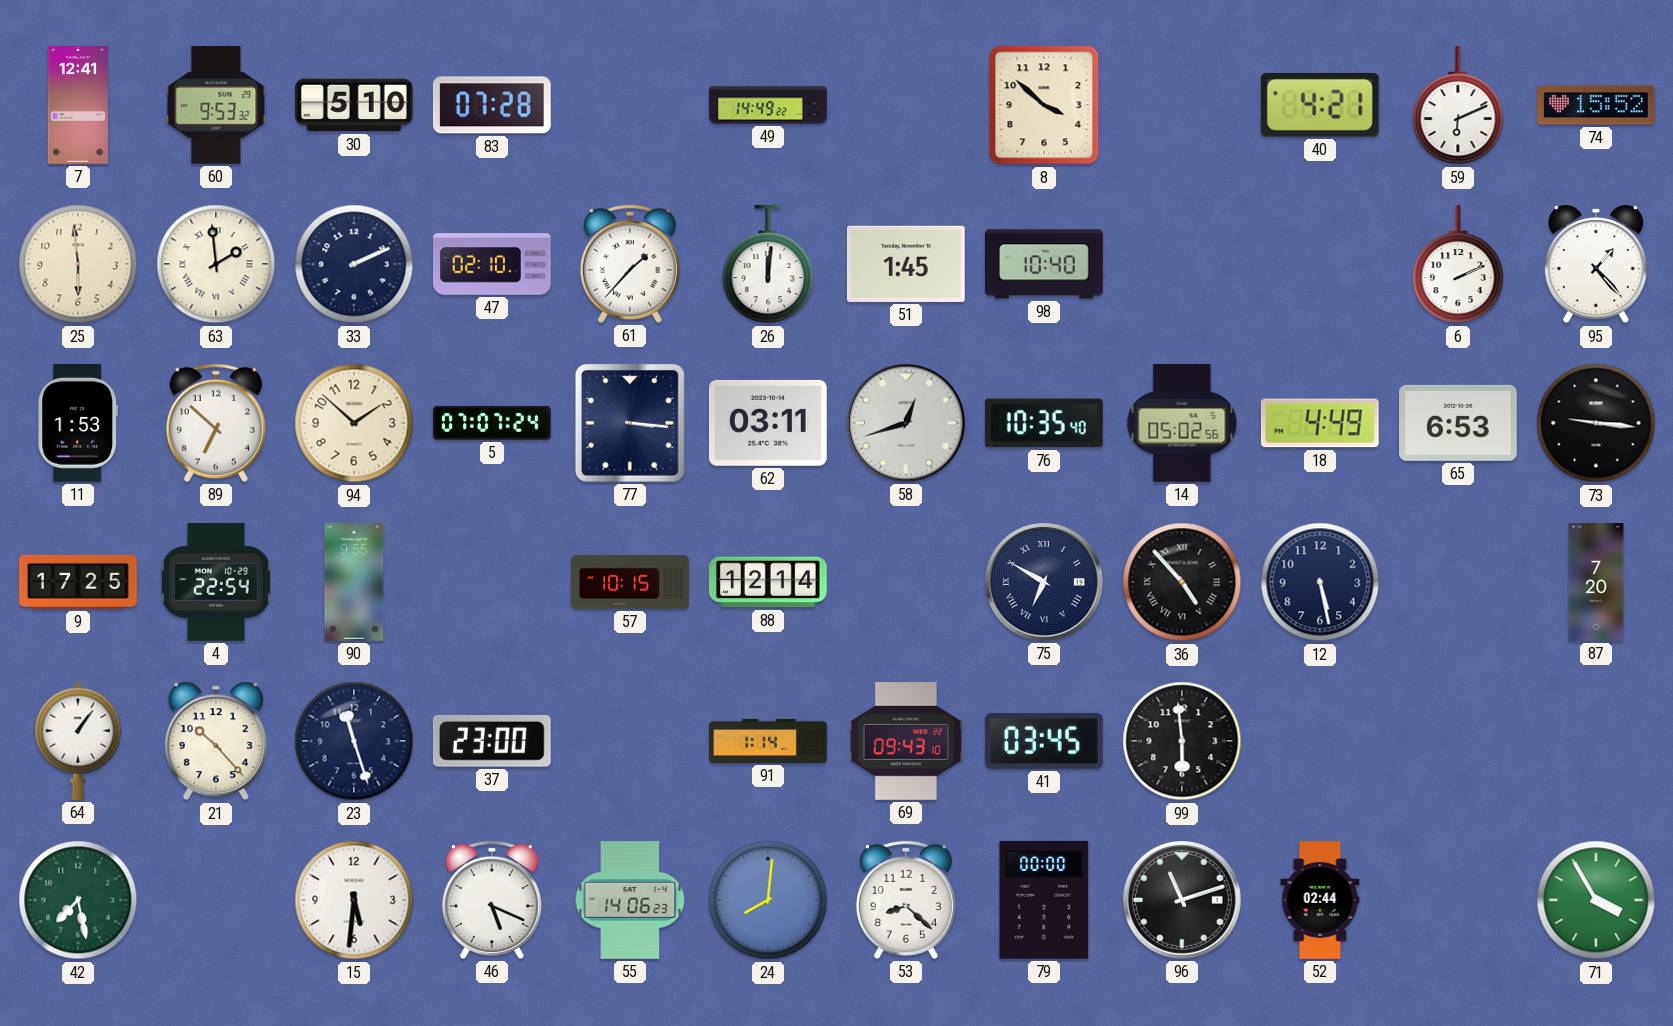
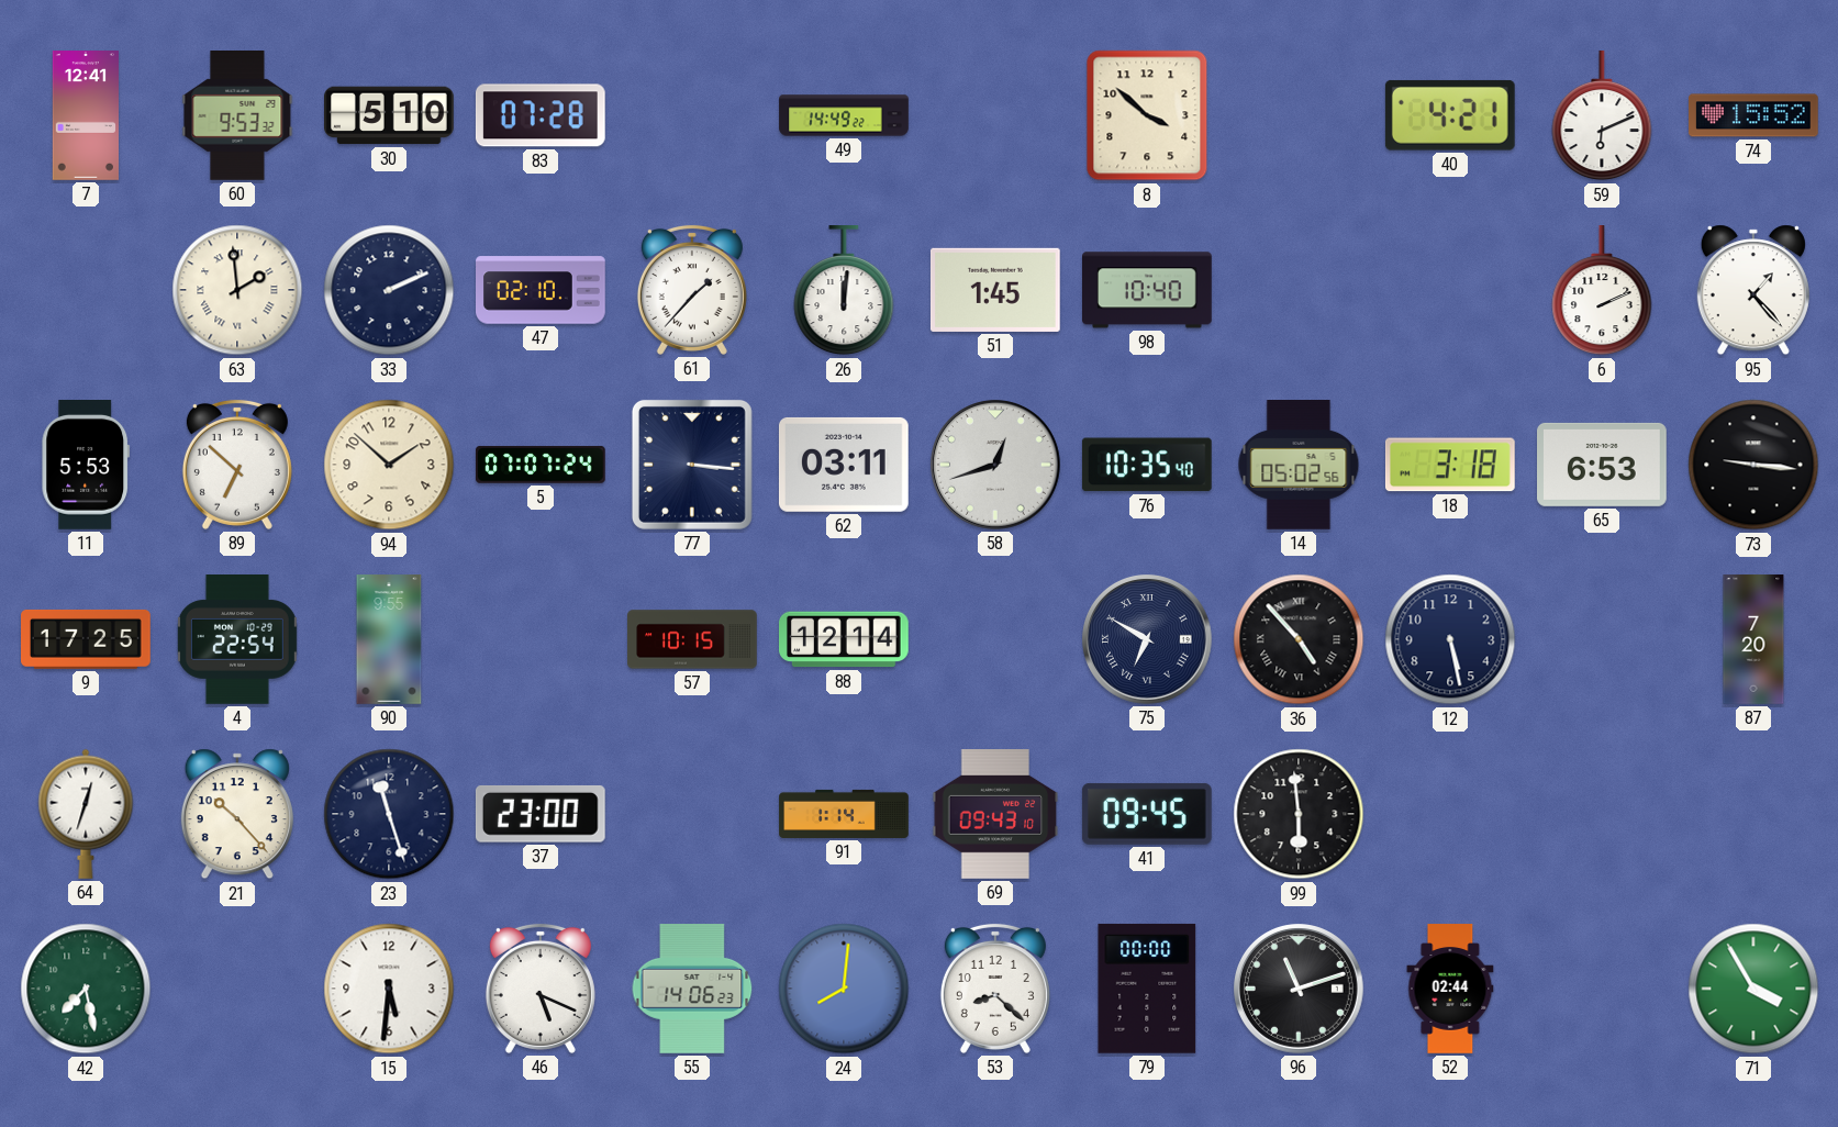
25: 5:59 -> none (78, 264)
11: 1:53 -> 5:53 (86, 466)
18: 4:49 -> 3:18 (1450, 465)
64: 1:06 -> 12:33 (86, 814)
41: 03:45 -> 09:45 (1147, 814)
